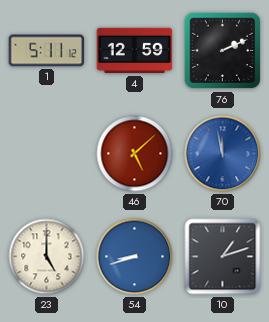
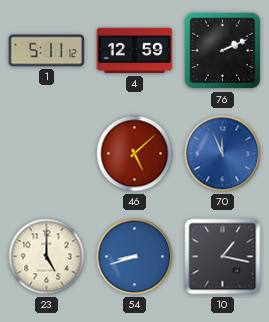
70: 11:58 -> 11:56 (223, 154)
10: 1:12 -> 1:17 (223, 257)
